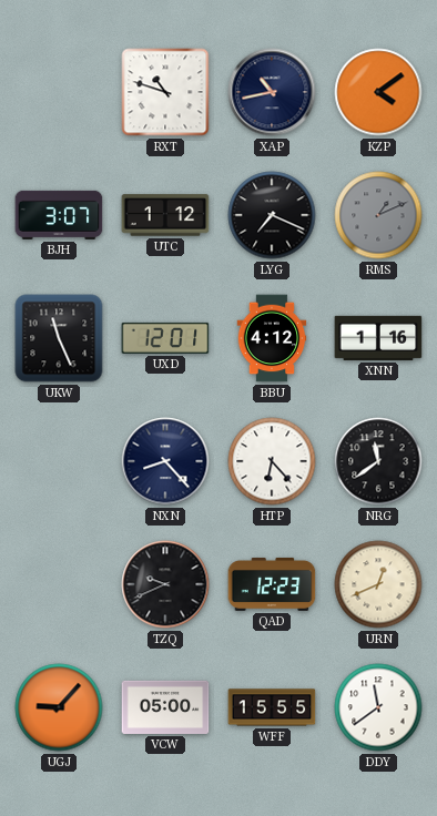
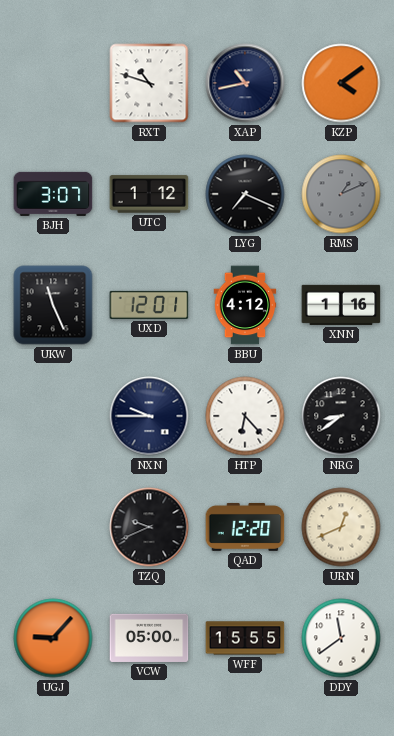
NXN: 8:23 -> 9:45 (149, 416)
NRG: 11:39 -> 8:39 (341, 416)
QAD: 12:23 -> 12:20 (245, 527)
